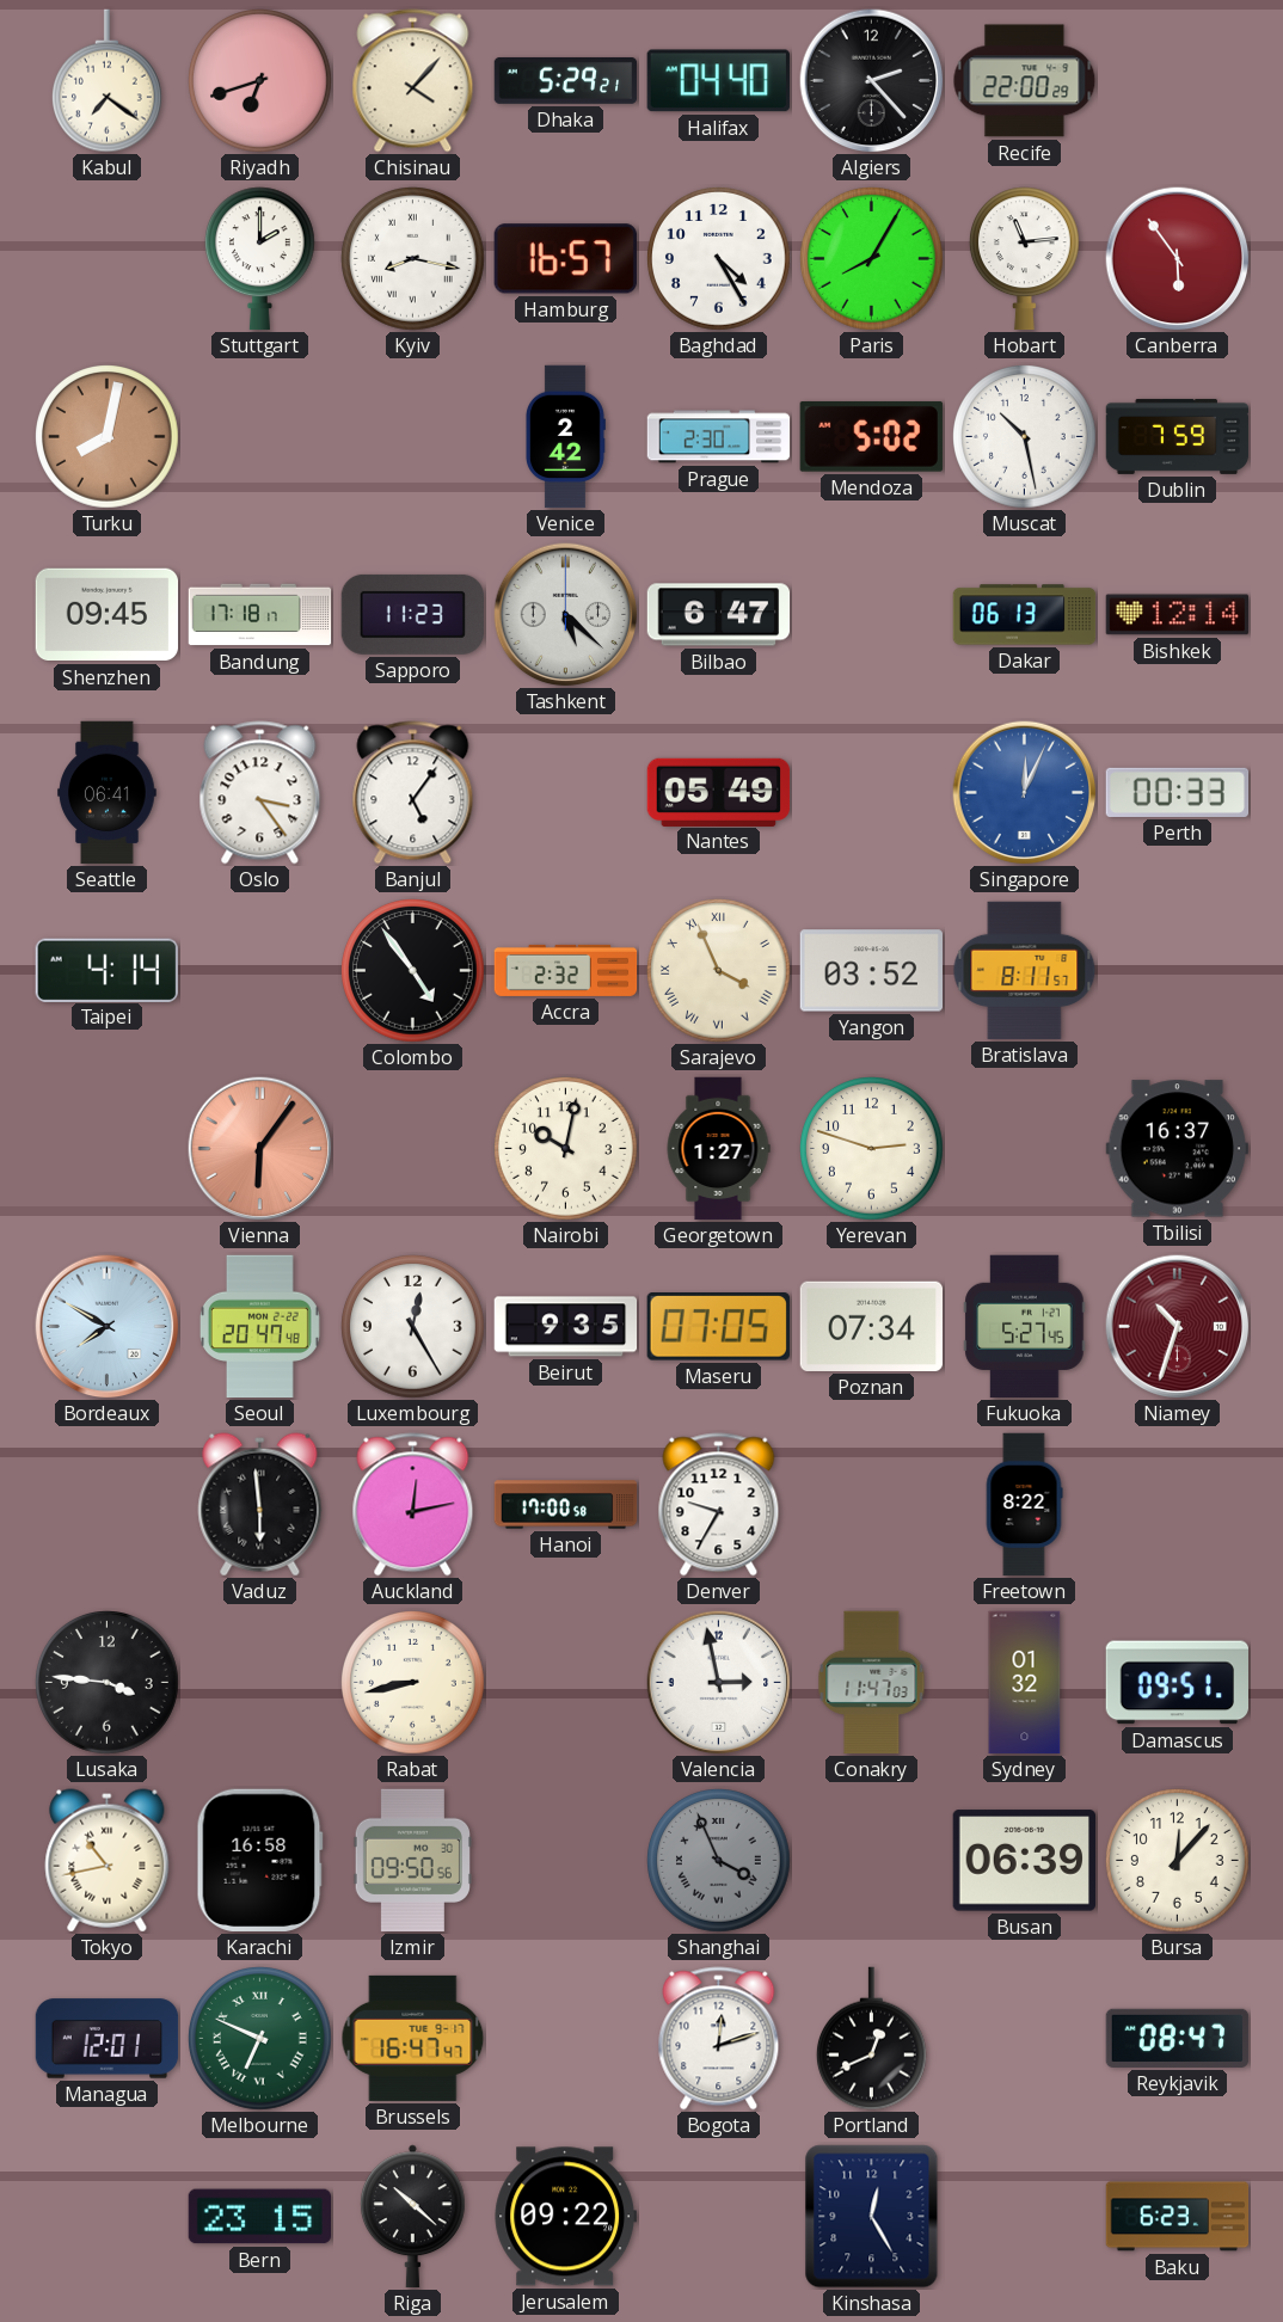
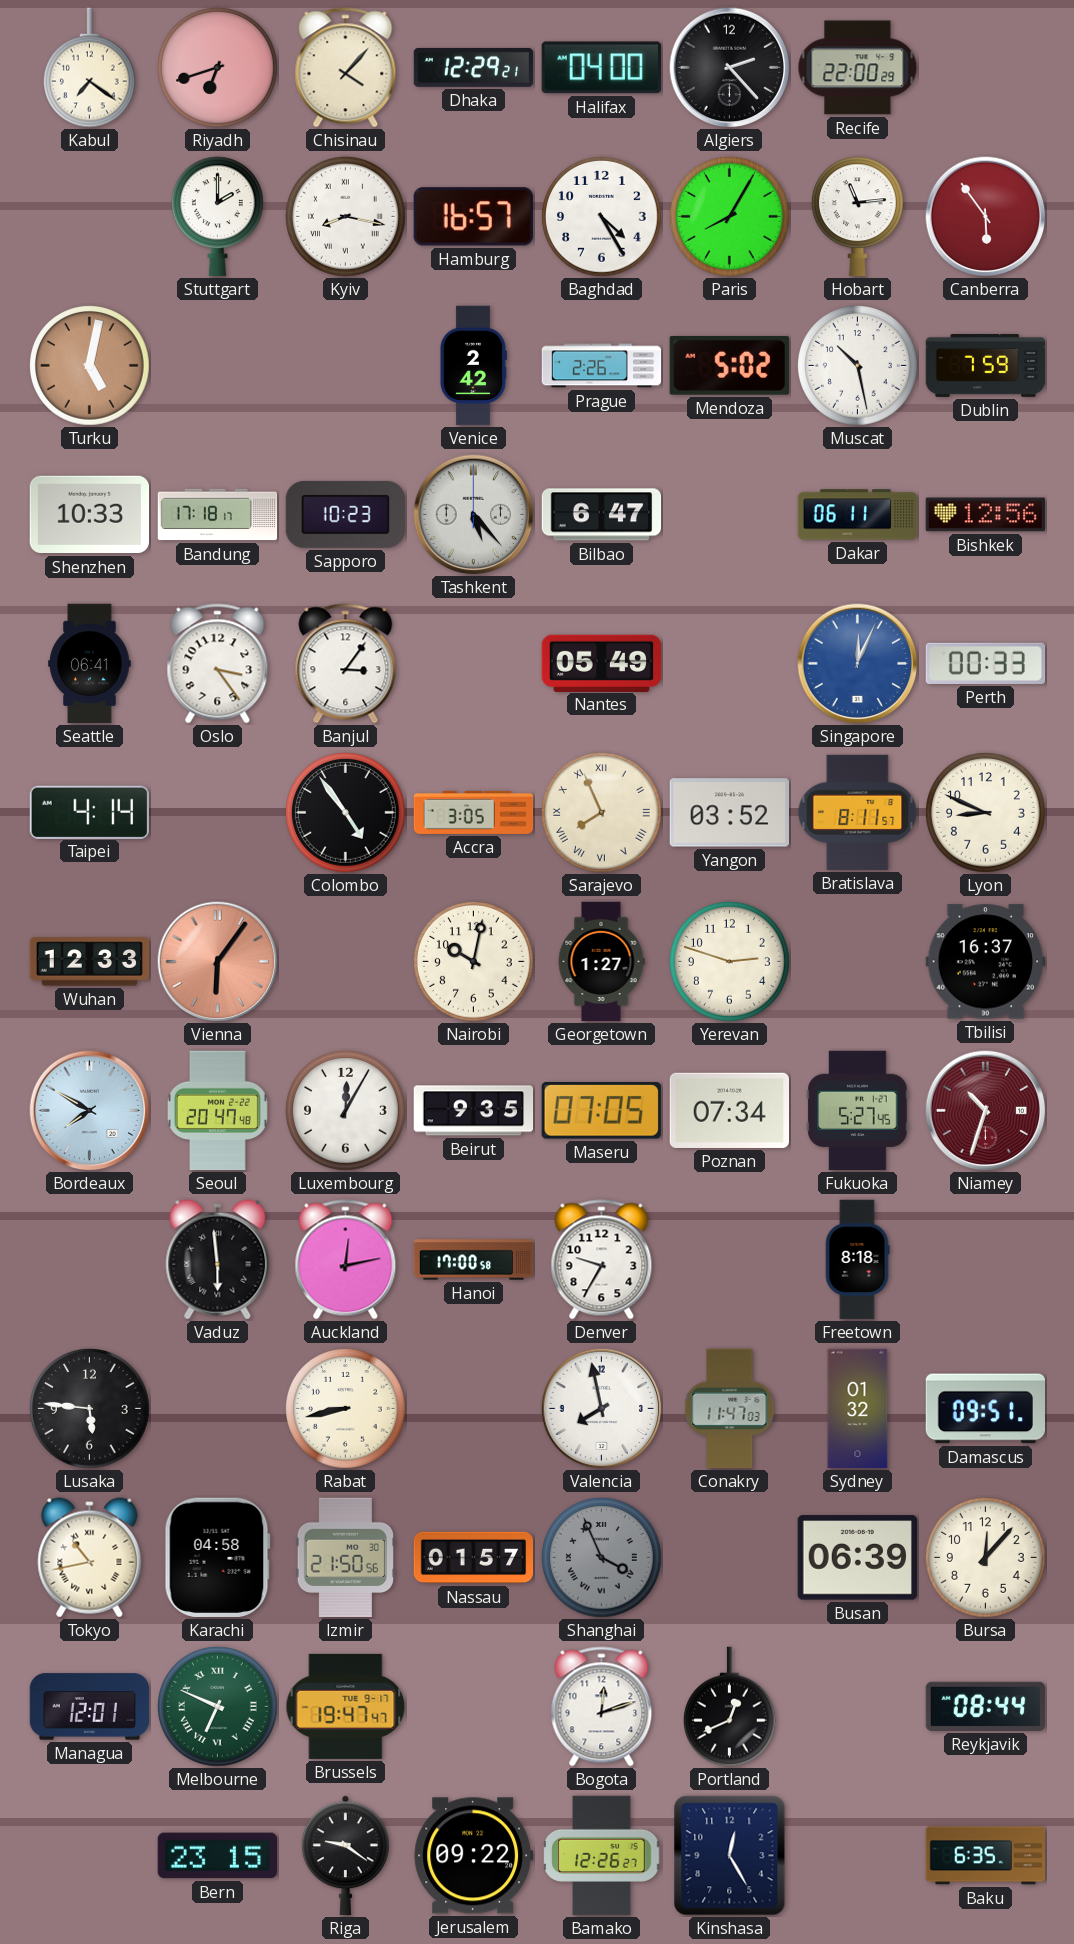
Dhaka: 5:29 -> 12:29 (474, 67)
Halifax: 04:40 -> 04:00 (601, 68)
Turku: 8:02 -> 5:02 (90, 366)
Prague: 2:30 -> 2:26 (602, 366)
Shenzhen: 09:45 -> 10:33 (90, 515)
Sapporo: 11:23 -> 10:23 (345, 514)
Tashkent: 5:22 -> 5:23 (474, 515)
Dakar: 06:13 -> 06:11 (858, 515)
Bishkek: 12:14 -> 12:56 (986, 515)
Banjul: 5:06 -> 3:06 (346, 664)
Accra: 2:32 -> 3:05 (474, 812)
Sarajevo: 3:56 -> 7:56 (602, 813)
Lyon: none -> 8:49 (986, 813)
Wuhan: none -> 12:33 (90, 962)
Luxembourg: 12:25 -> 12:05 (346, 1111)
Freetown: 8:22 -> 8:18 (857, 1260)
Lusaka: 3:46 -> 5:46 (90, 1409)
Valencia: 2:58 -> 7:58 (602, 1409)
Karachi: 16:58 -> 04:58 (217, 1557)
Izmir: 09:50 -> 21:50 (345, 1558)
Nassau: none -> 01:57 (474, 1558)
Brussels: 16:47 -> 19:47 (346, 1706)
Reykjavik: 08:47 -> 08:44 (986, 1706)
Riga: 10:22 -> 9:21 (346, 1856)
Bamako: none -> 12:26 (602, 1856)
Baku: 6:23 -> 6:35 (986, 1856)
